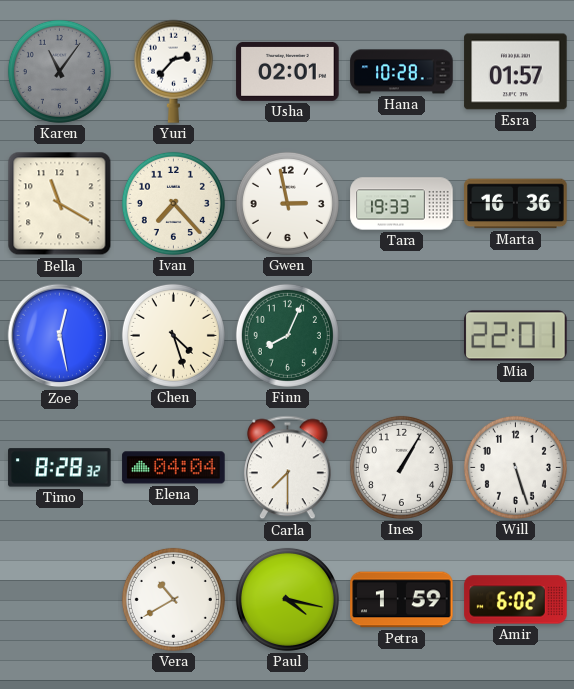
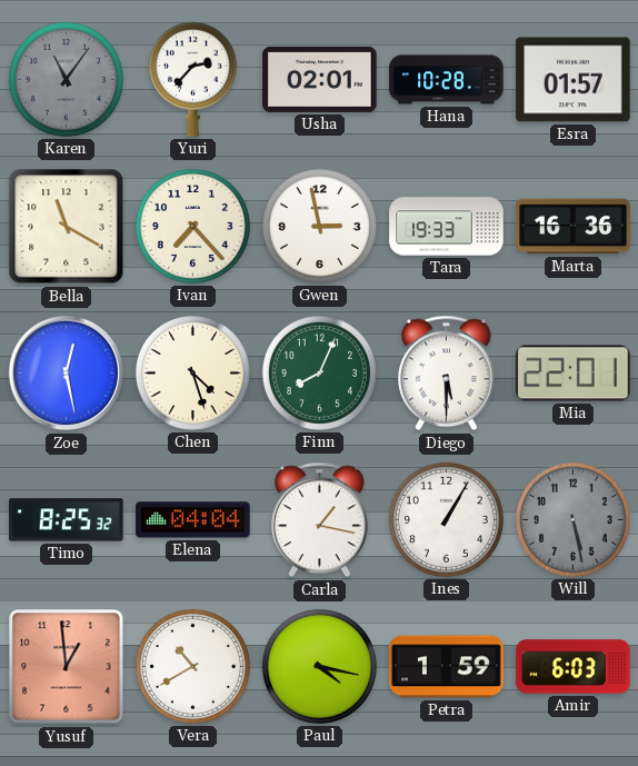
Diego: none -> 5:30 (446, 374)
Timo: 8:28 -> 8:25 (67, 520)
Carla: 7:30 -> 1:17 (319, 520)
Will: 5:27 -> 5:28 (572, 519)
Will dial: white -> grey (572, 519)
Yusuf: none -> 12:59 (67, 667)
Amir: 6:02 -> 6:03 (574, 667)
